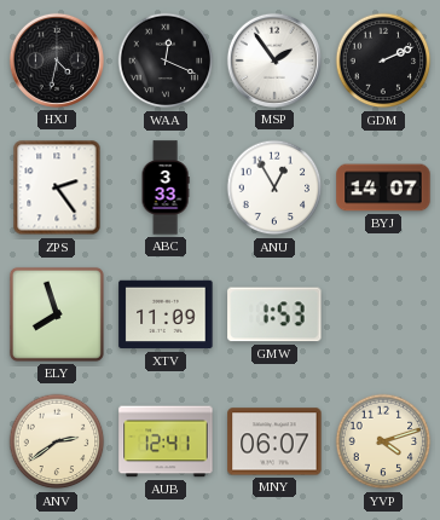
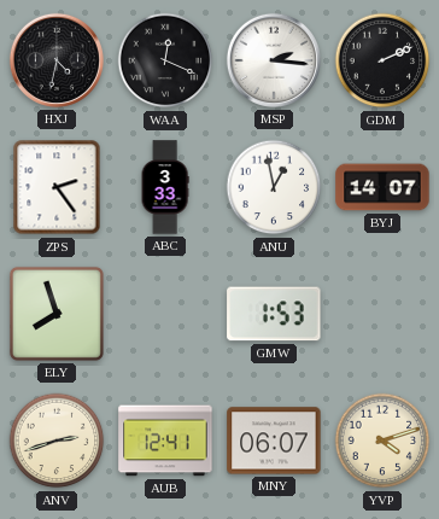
MSP: 1:54 -> 2:16 (274, 60)
ANU: 12:55 -> 12:58 (274, 187)
XTV: 11:09 -> none (166, 314)
ANV: 2:39 -> 2:42 (57, 441)
